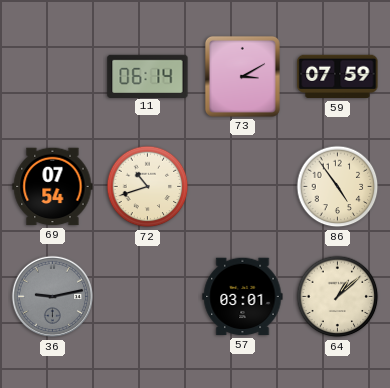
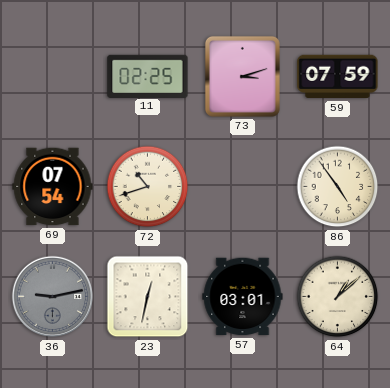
11: 06:14 -> 02:25 (148, 76)
73: 3:10 -> 3:12 (242, 76)
23: none -> 12:32 (148, 297)
